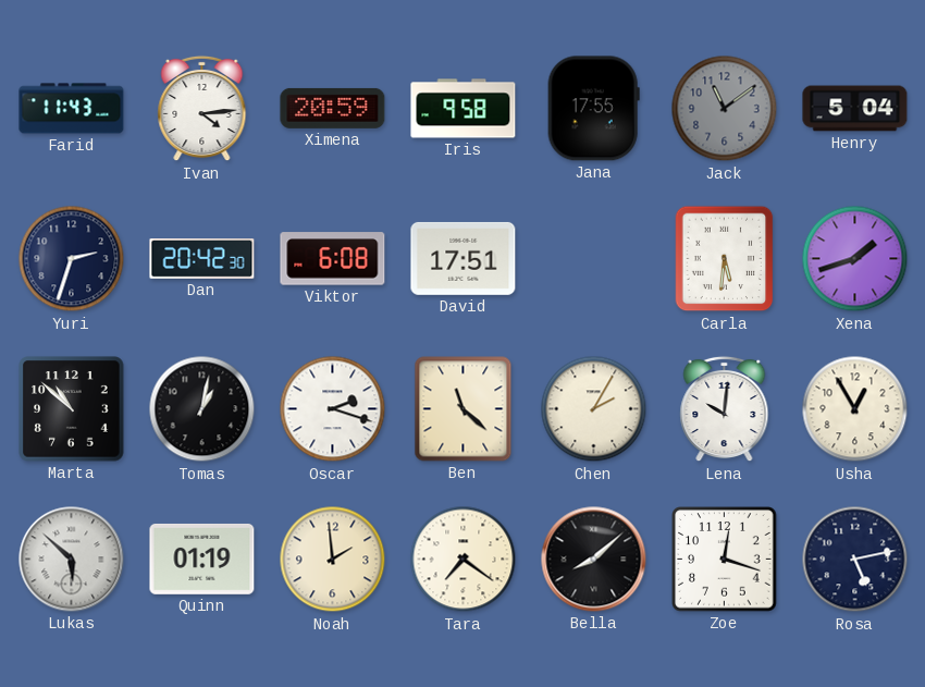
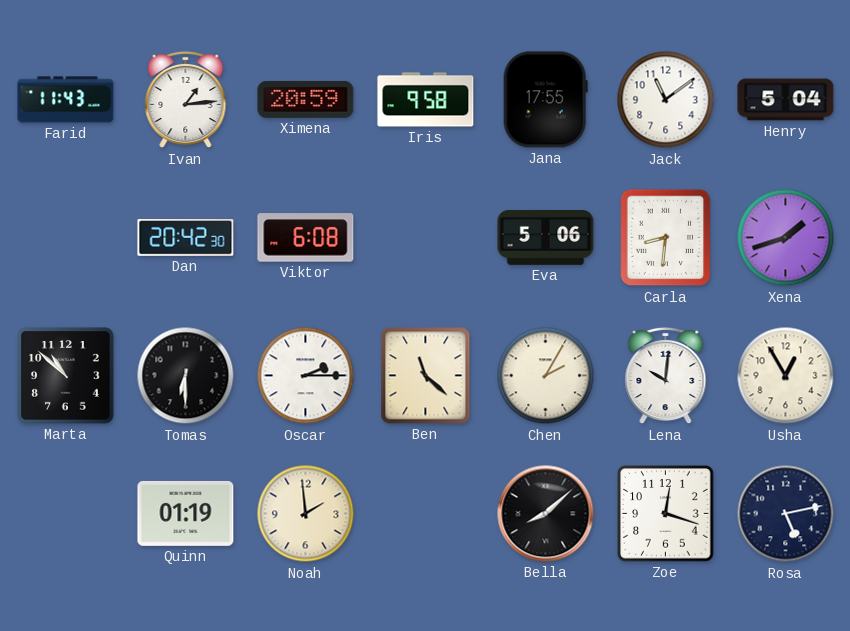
Ivan: 4:14 -> 1:14 (186, 100)
Jack dial: grey -> white (666, 100)
Yuri: 2:33 -> none (72, 259)
David: 17:51 -> none (464, 258)
Eva: none -> 5:06 (546, 238)
Carla: 5:31 -> 8:31 (666, 238)
Tomas: 1:02 -> 6:30 (186, 376)
Oscar: 2:18 -> 2:15 (306, 376)
Lukas: 5:52 -> none (72, 560)
Tara: 7:21 -> none (464, 560)
